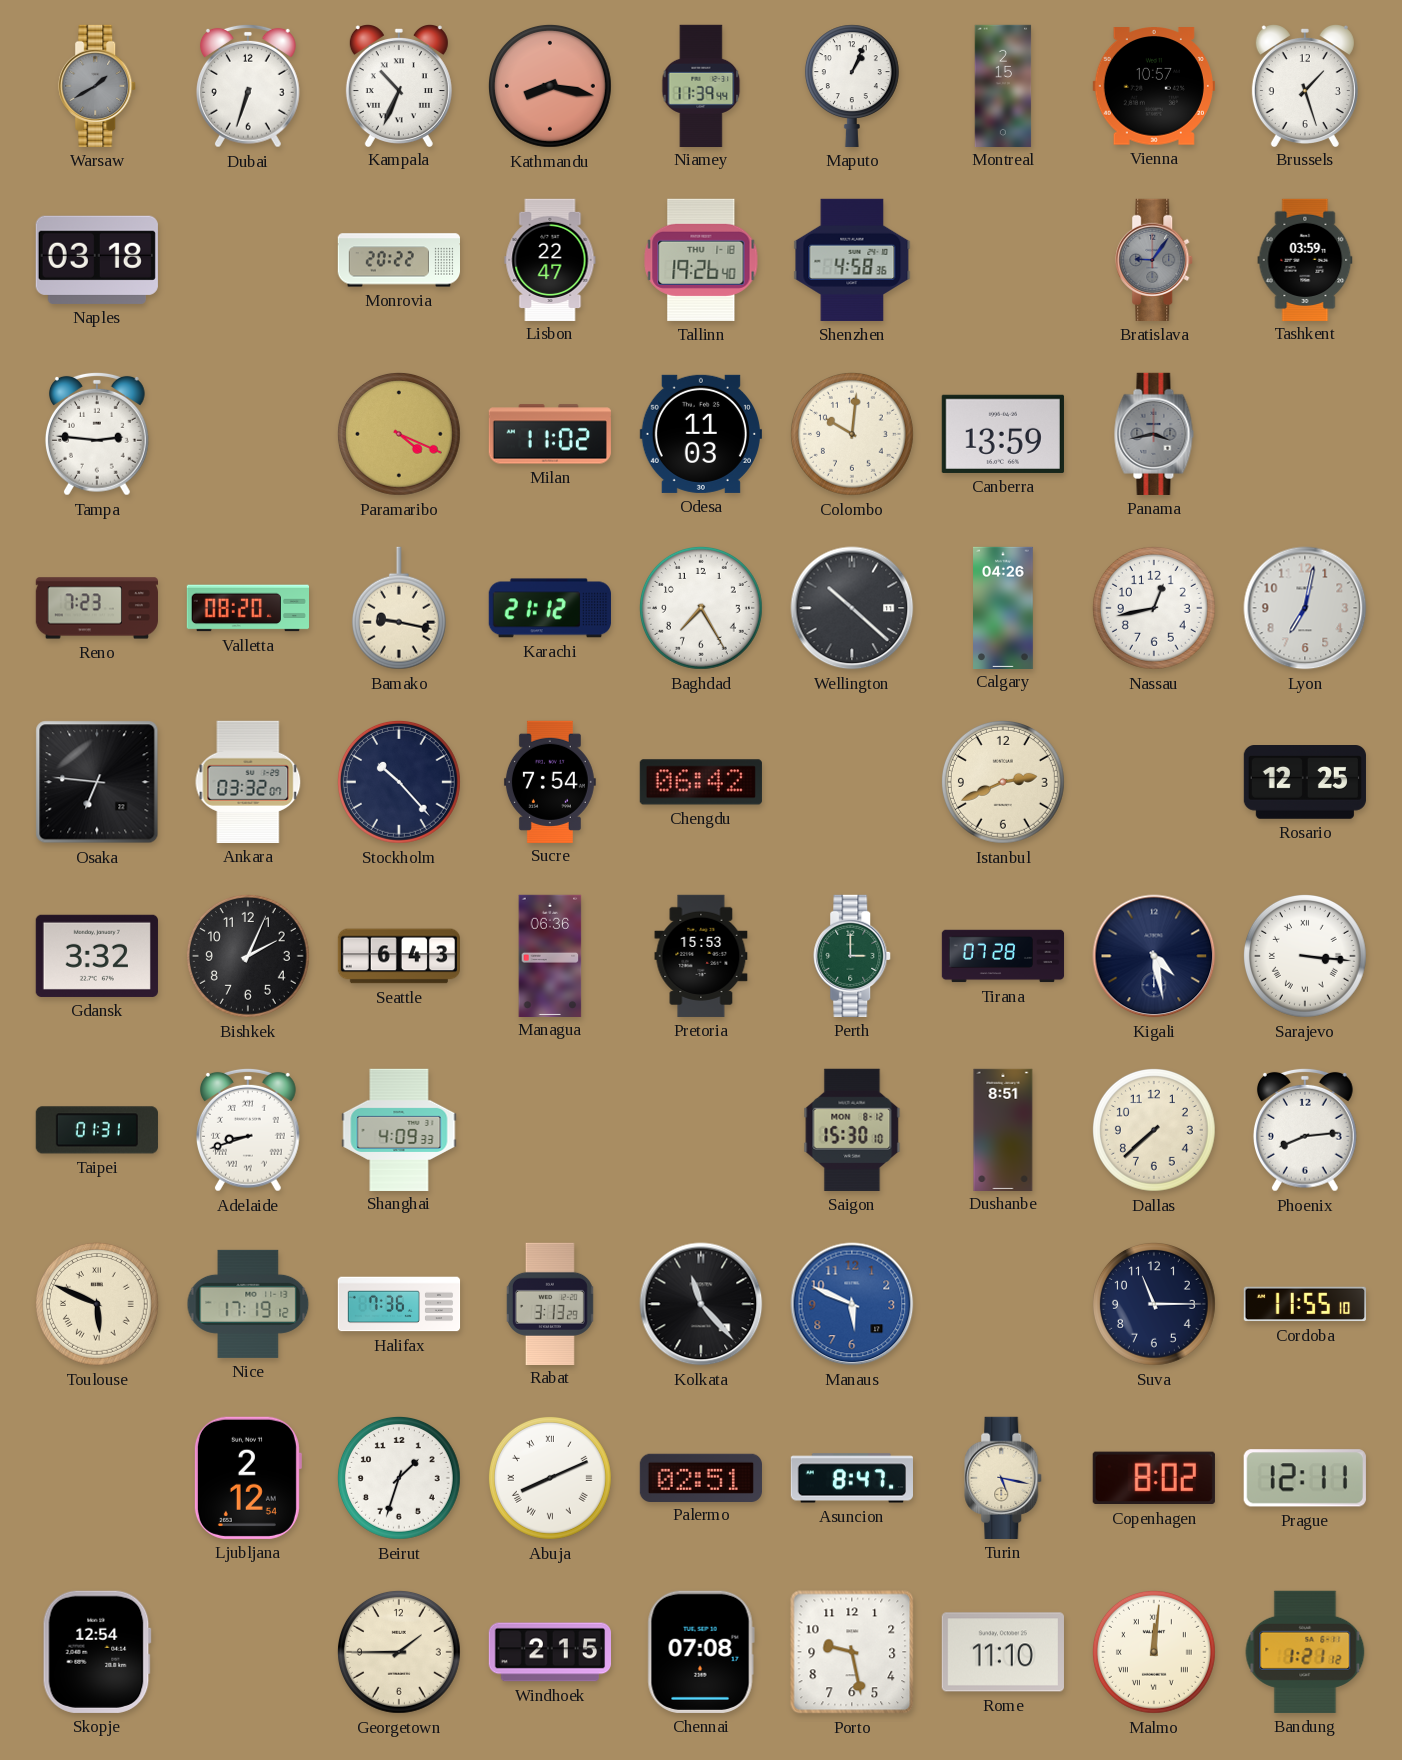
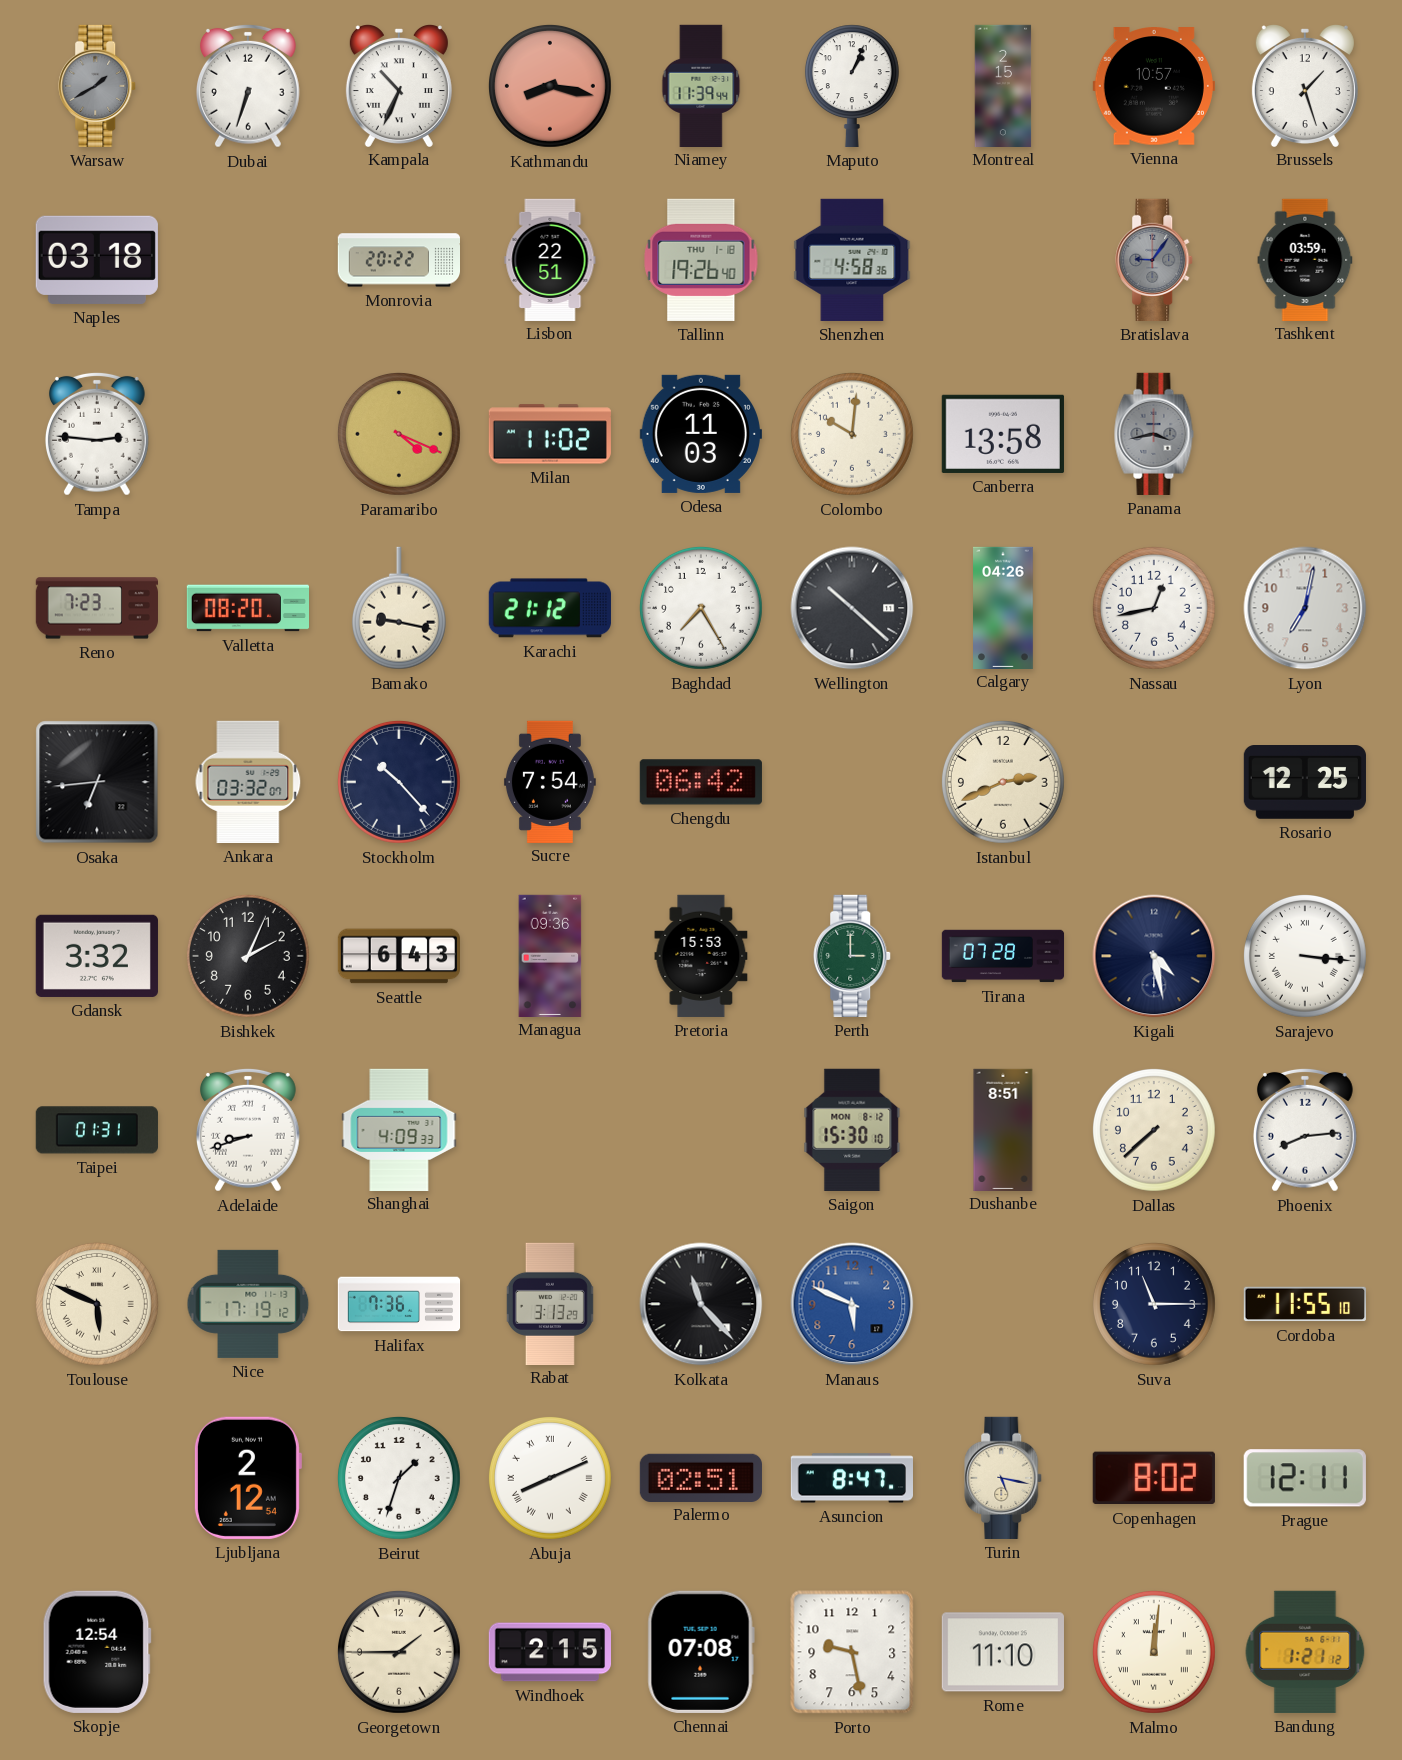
Lisbon: 22:47 -> 22:51 (550, 259)
Canberra: 13:59 -> 13:58 (1003, 434)
Osaka: 6:46 -> 6:44 (97, 782)
Managua: 06:36 -> 09:36 (550, 955)
